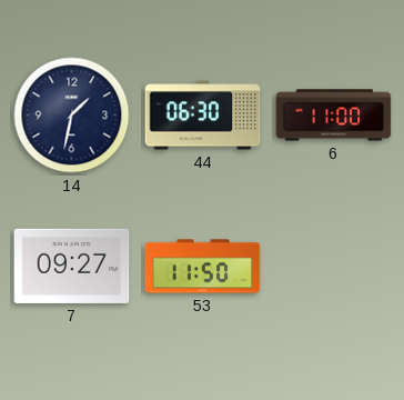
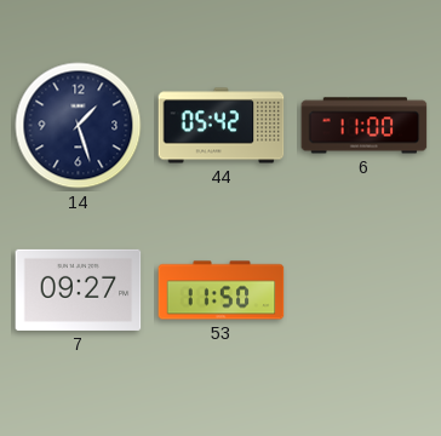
14: 1:32 -> 1:27 (79, 126)
44: 06:30 -> 05:42 (222, 126)
